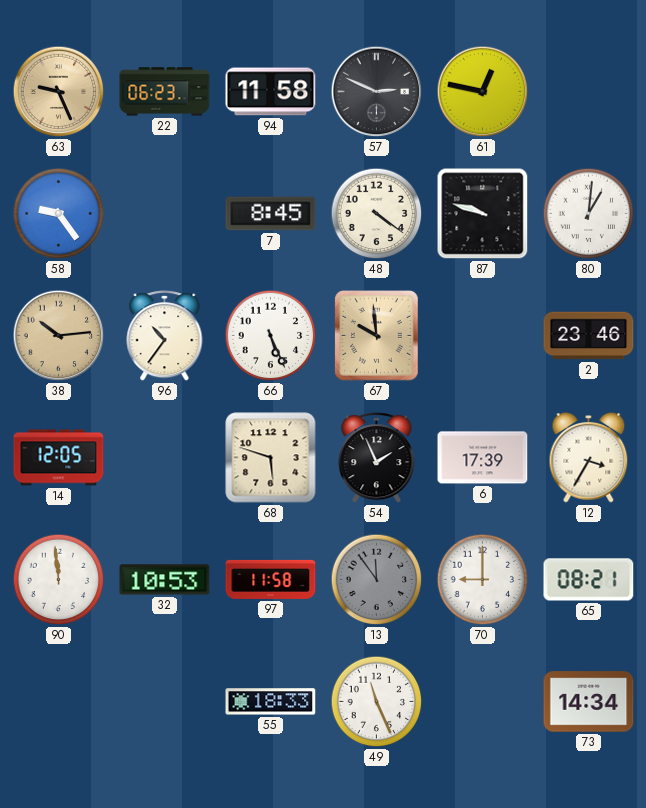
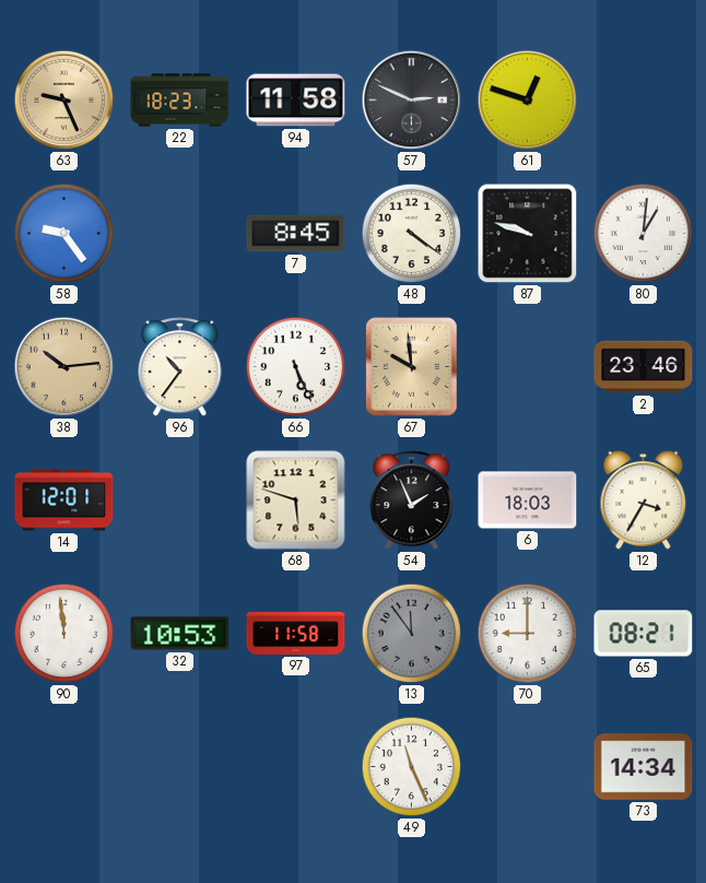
22: 06:23 -> 18:23 (180, 101)
61: 12:47 -> 12:48 (528, 101)
14: 12:05 -> 12:01 (64, 501)
6: 17:39 -> 18:03 (528, 501)
55: 18:33 -> none (271, 702)
